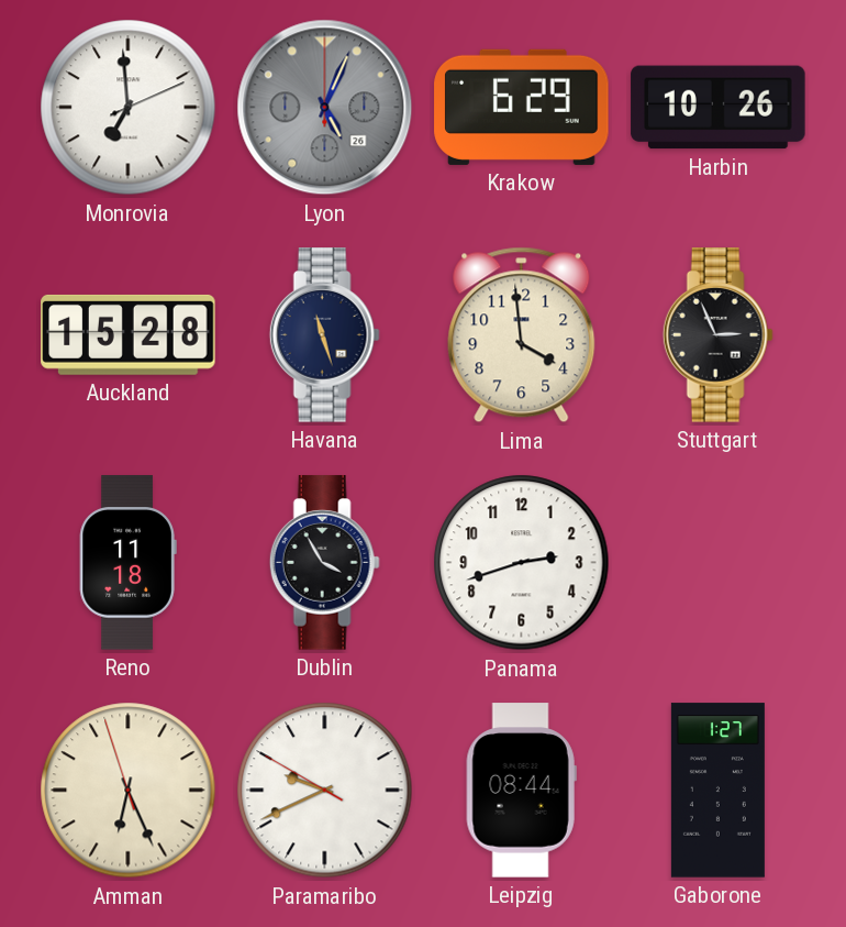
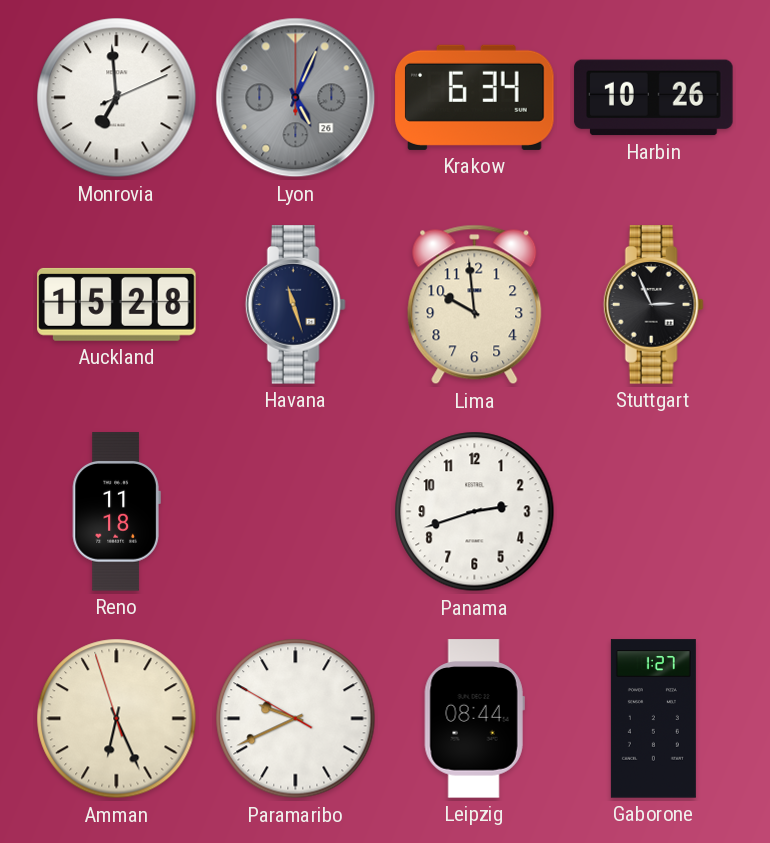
Krakow: 6:29 -> 6:34 (475, 97)
Lima: 3:59 -> 9:59 (475, 305)
Dublin: 3:55 -> none (324, 563)
